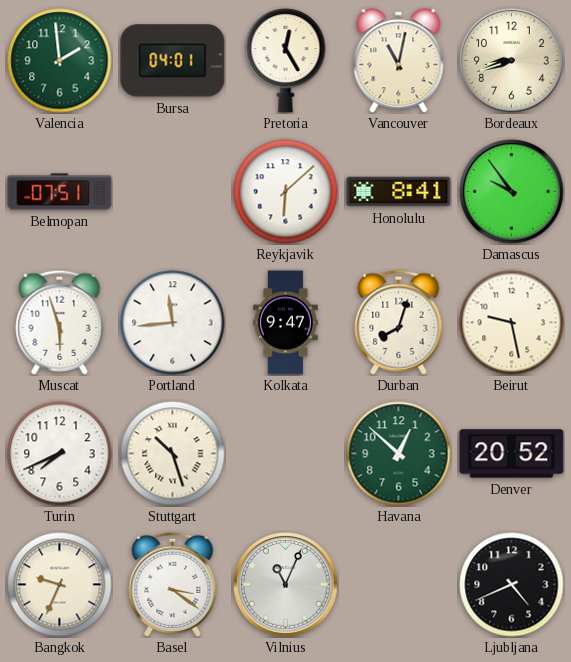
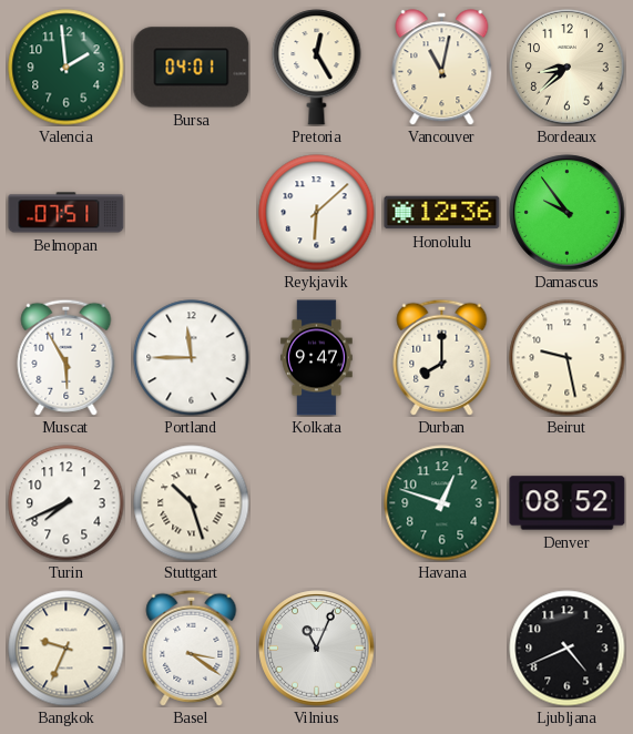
Bordeaux: 8:42 -> 8:38 (568, 68)
Honolulu: 8:41 -> 12:36 (442, 213)
Muscat: 5:57 -> 5:55 (67, 357)
Portland: 11:44 -> 11:45 (192, 358)
Durban: 8:03 -> 8:00 (442, 357)
Havana: 12:52 -> 12:48 (442, 503)
Denver: 20:52 -> 08:52 (568, 503)
